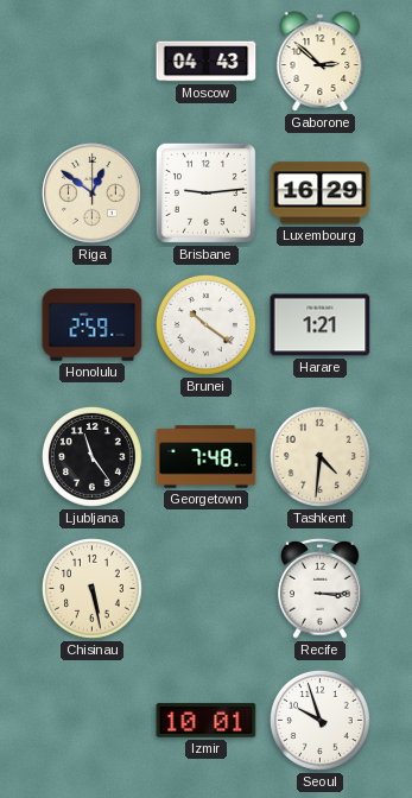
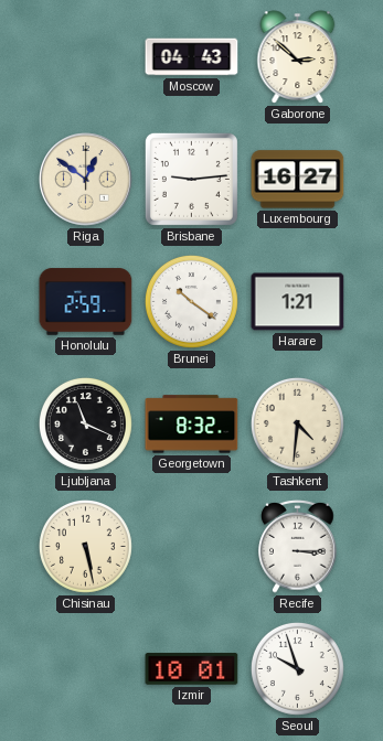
Luxembourg: 16:29 -> 16:27 (298, 180)
Ljubljana: 11:24 -> 11:19 (85, 423)
Georgetown: 7:48 -> 8:32 (192, 425)
